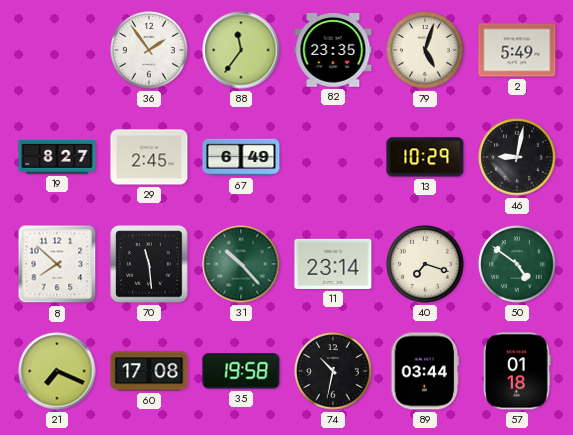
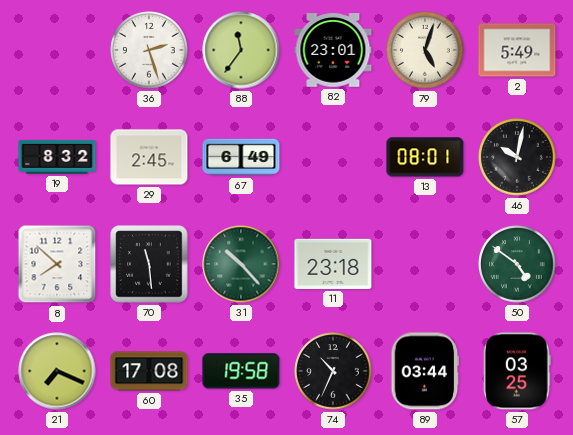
36: 1:54 -> 2:27 (149, 50)
82: 23:35 -> 23:01 (333, 50)
19: 8:27 -> 8:32 (57, 157)
13: 10:29 -> 08:01 (425, 157)
46: 9:02 -> 10:02 (517, 157)
11: 23:14 -> 23:18 (333, 264)
40: 7:18 -> none (425, 264)
74: 10:32 -> 10:34 (333, 371)
57: 01:18 -> 03:25 (518, 371)
